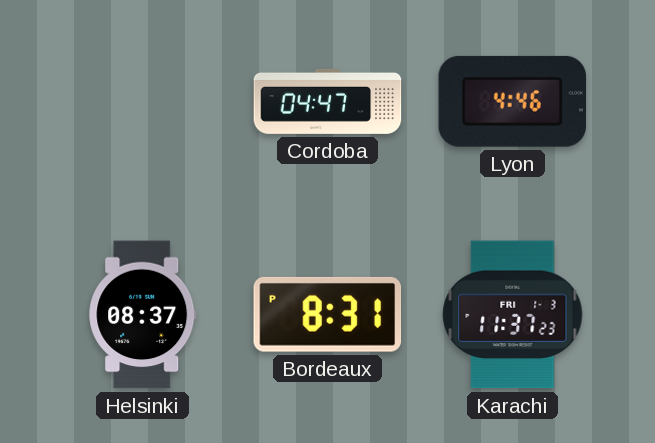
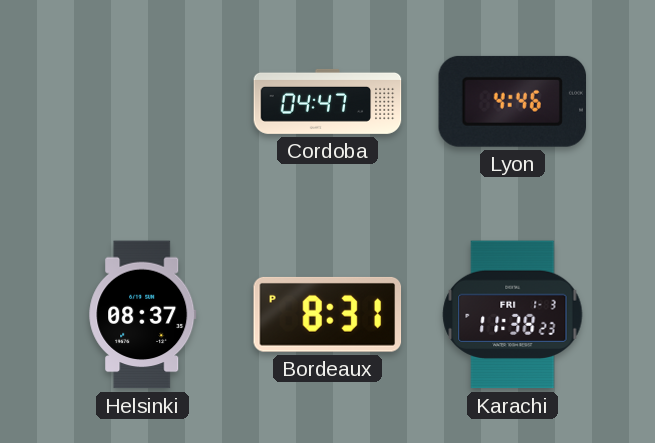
Karachi: 11:37 -> 11:38 (513, 315)
